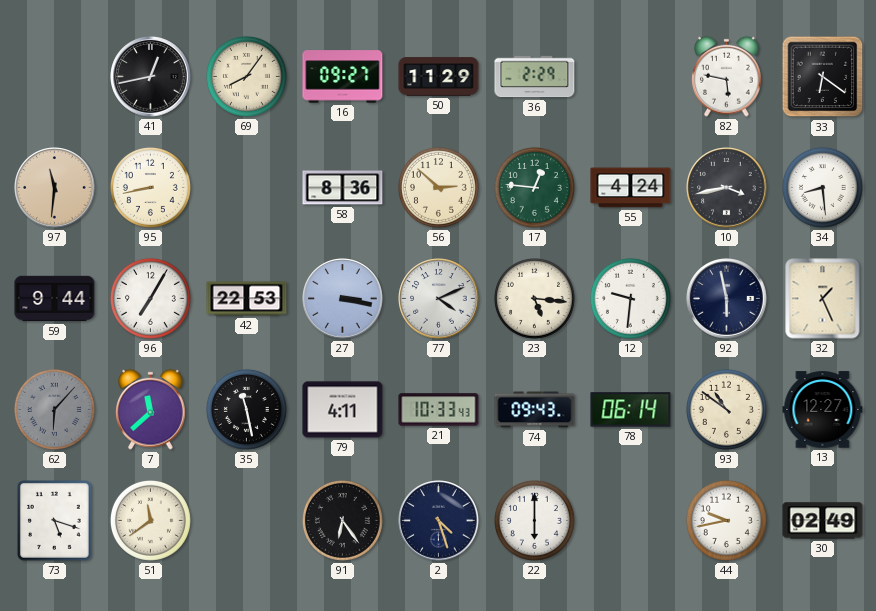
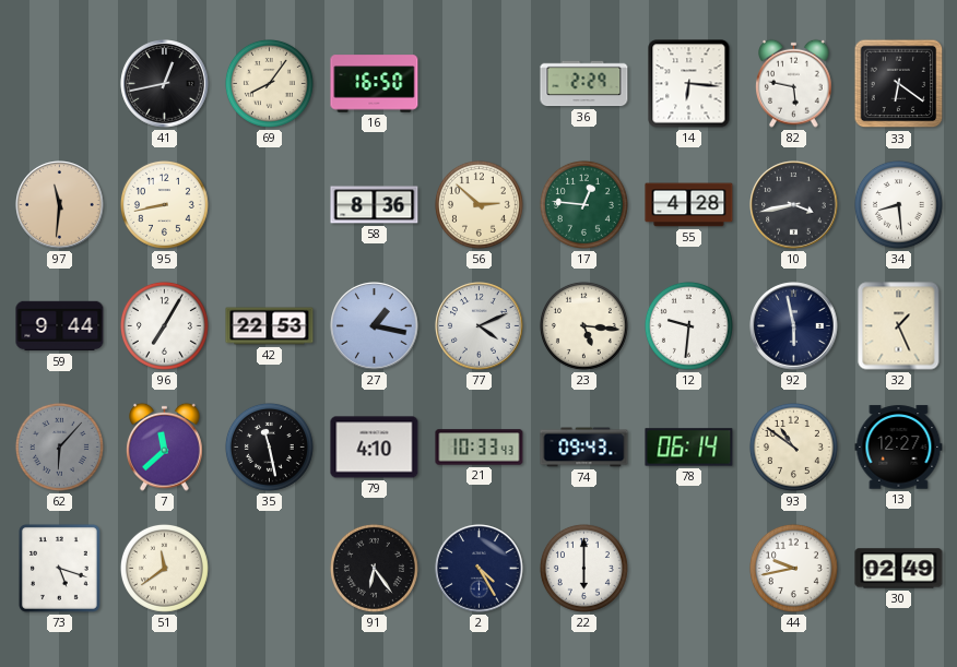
16: 09:27 -> 16:50 (375, 84)
50: 11:29 -> none (439, 77)
14: none -> 6:16 (689, 84)
55: 4:24 -> 4:28 (689, 205)
27: 3:17 -> 1:17 (375, 326)
79: 4:11 -> 4:10 (375, 448)
2: 4:27 -> 4:25 (480, 569)
